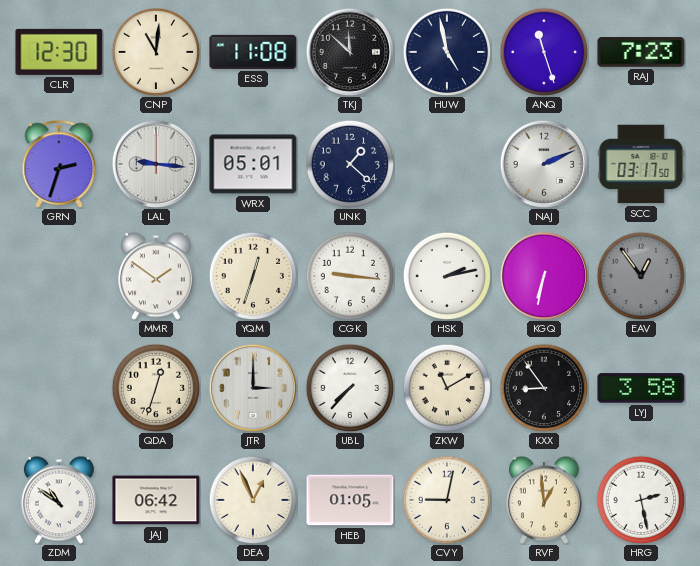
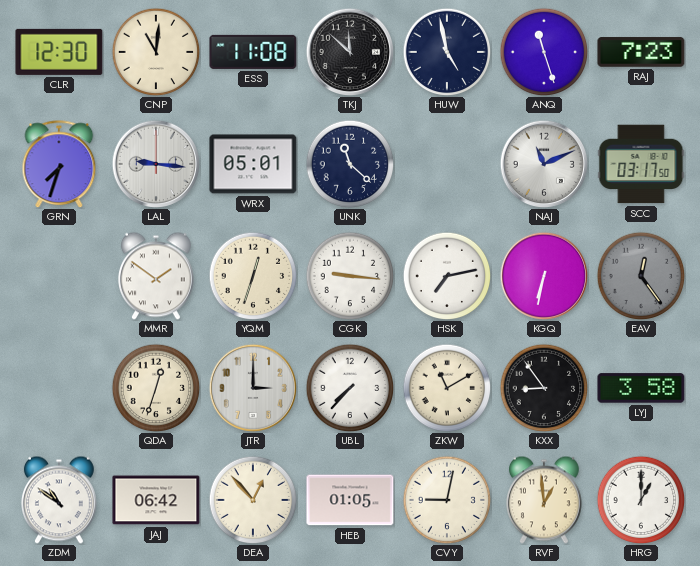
GRN: 2:33 -> 7:33 (59, 164)
UNK: 1:22 -> 11:22 (350, 164)
NAJ: 2:11 -> 11:11 (543, 163)
HSK: 2:13 -> 7:13 (447, 276)
EAV: 12:54 -> 12:24 (641, 276)
DEA: 12:56 -> 12:53 (253, 500)
HRG: 2:28 -> 1:00 (641, 500)
